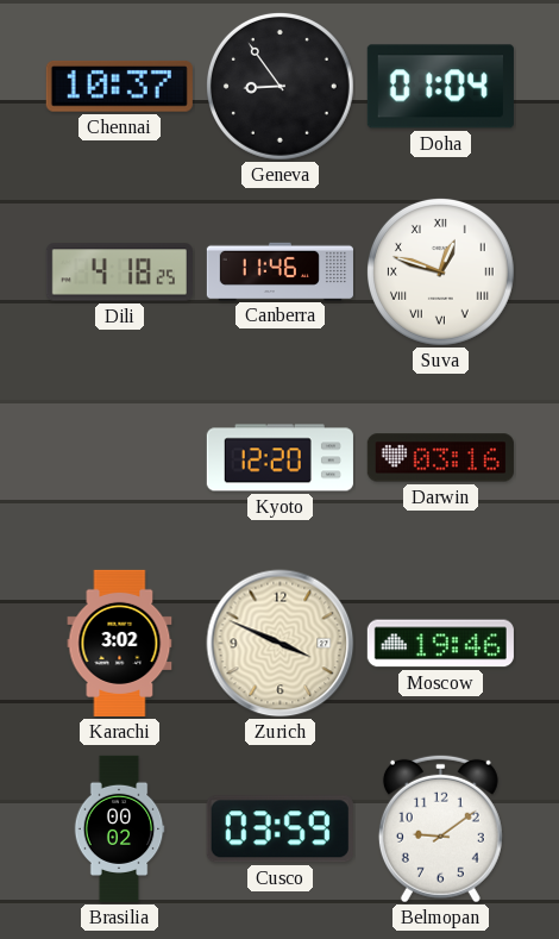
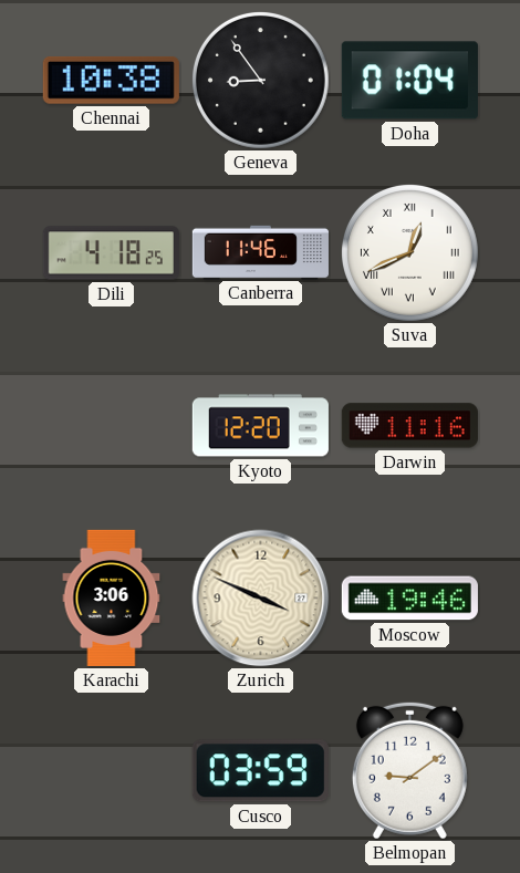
Chennai: 10:37 -> 10:38 (111, 80)
Suva: 12:48 -> 12:41 (409, 252)
Darwin: 03:16 -> 11:16 (409, 426)
Karachi: 3:02 -> 3:06 (112, 597)
Brasilia: 00:02 -> none (119, 828)
